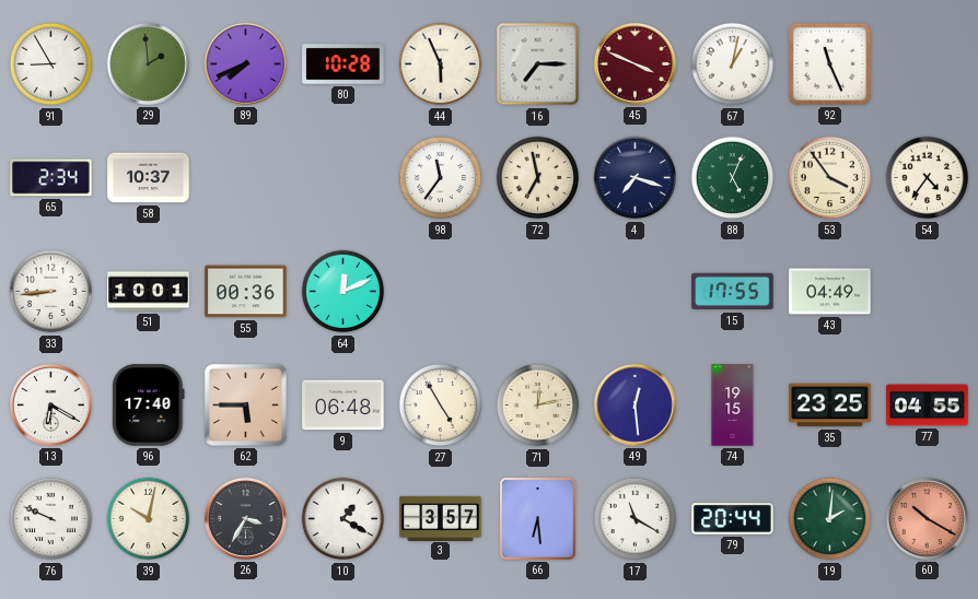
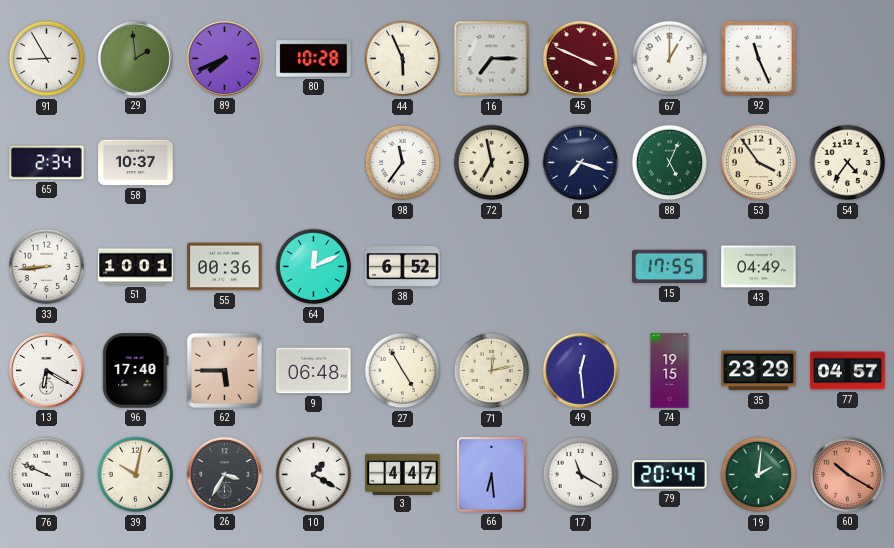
67: 1:02 -> 1:00 (670, 59)
38: none -> 6:52 (403, 267)
35: 23:25 -> 23:29 (759, 371)
77: 04:55 -> 04:57 (848, 371)
3: 3:57 -> 4:47 (403, 474)
